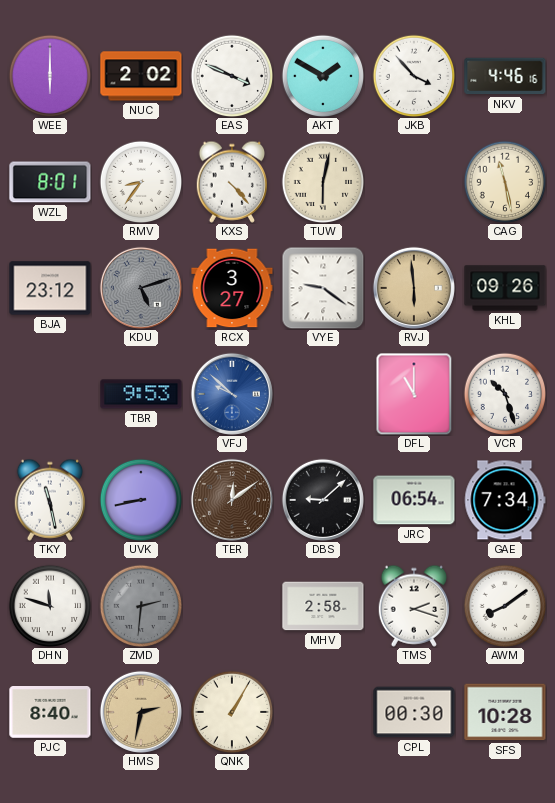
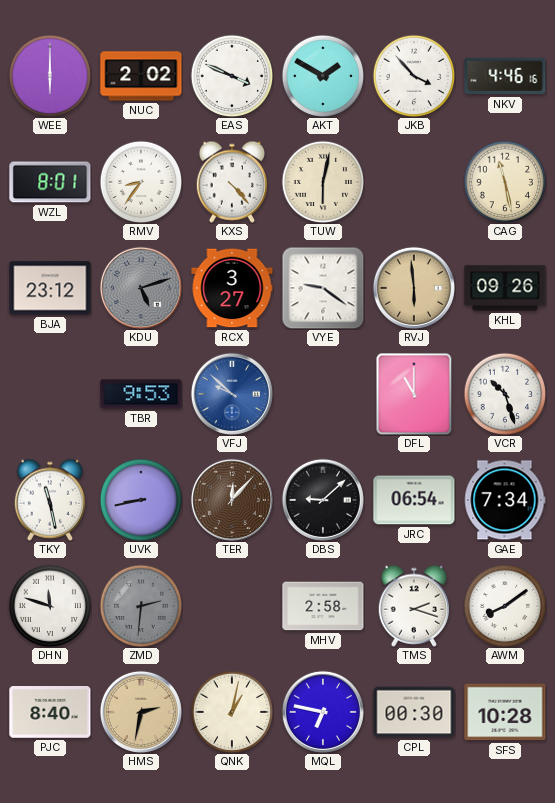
TER: 12:09 -> 12:07 (232, 500)
QNK: 1:05 -> 1:02 (232, 712)
MQL: none -> 6:47 (323, 712)
